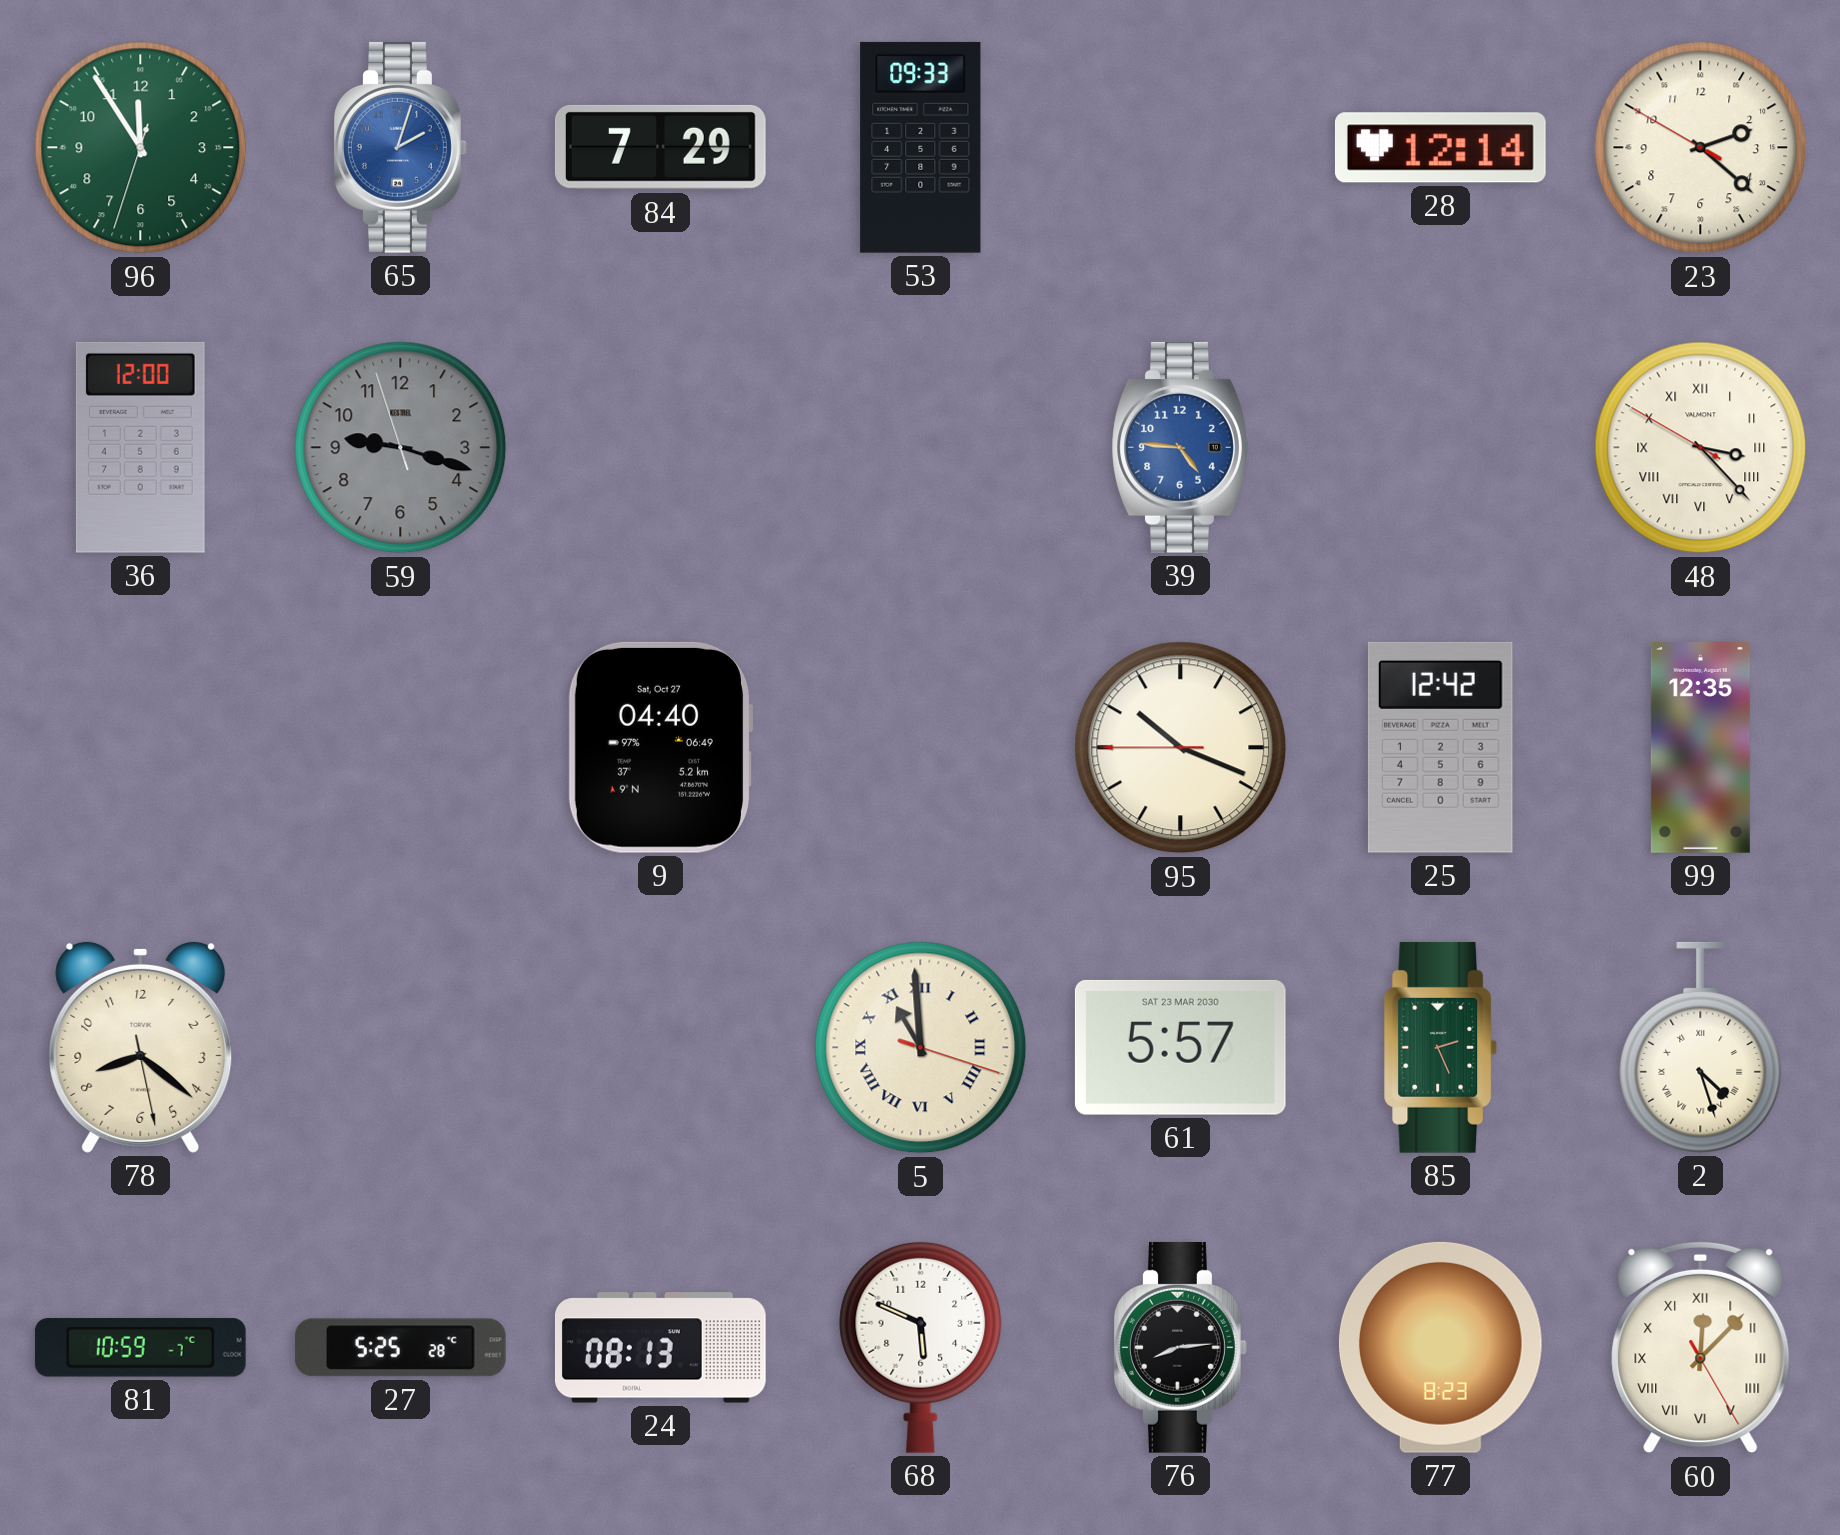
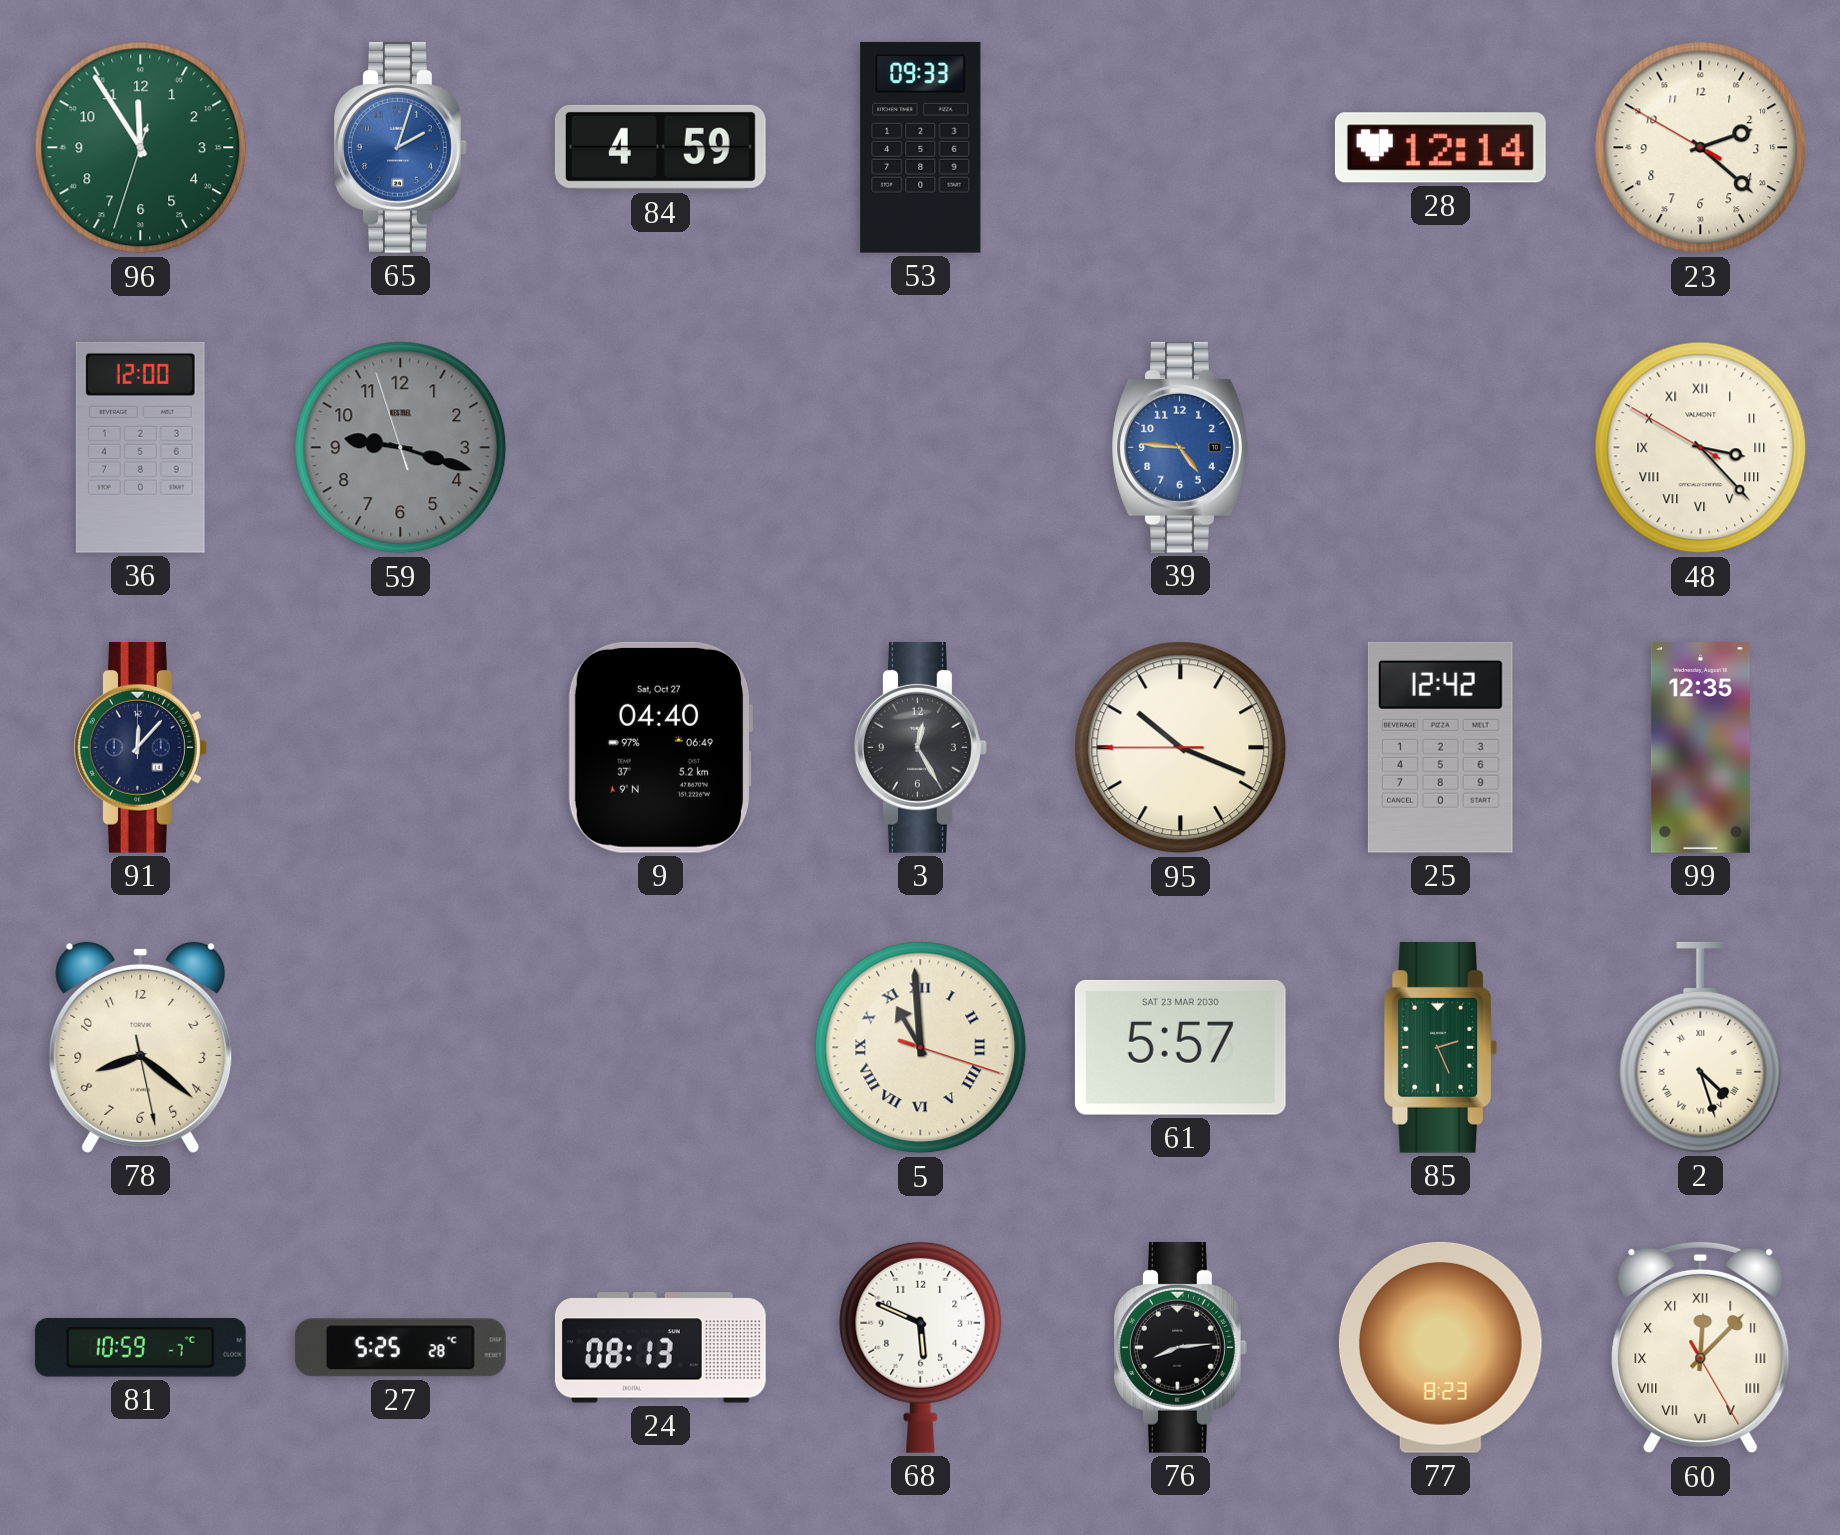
84: 7:29 -> 4:59 (660, 147)
91: none -> 12:07 (141, 747)
3: none -> 12:25 (921, 747)
